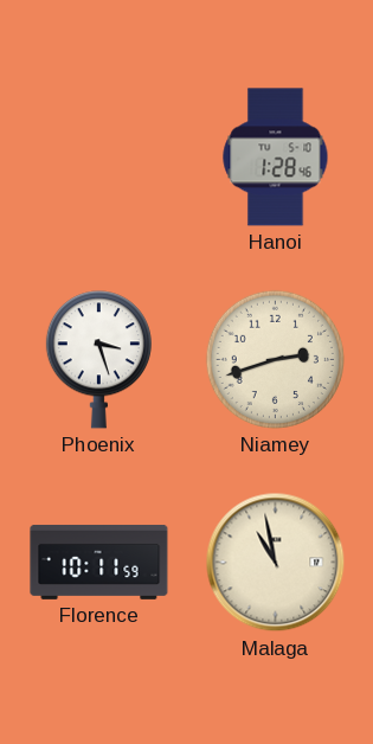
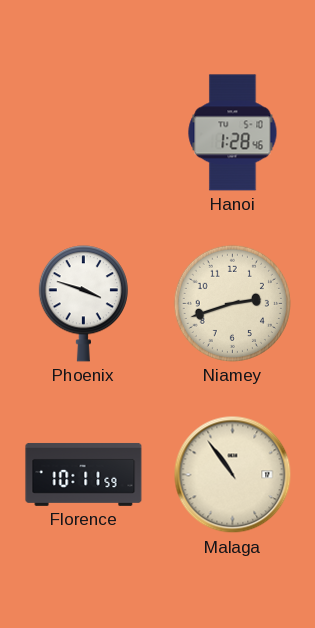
Phoenix: 3:27 -> 3:48 (83, 304)
Malaga: 10:58 -> 10:54 (233, 475)
